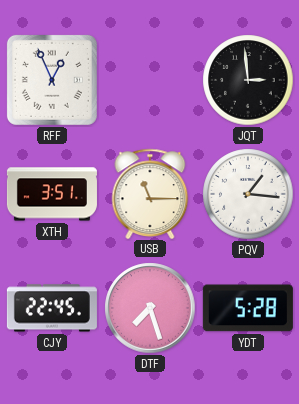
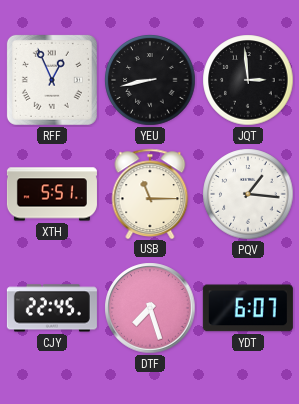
YEU: none -> 8:43 (150, 80)
XTH: 3:51 -> 5:51 (52, 194)
YDT: 5:28 -> 6:07 (248, 308)
